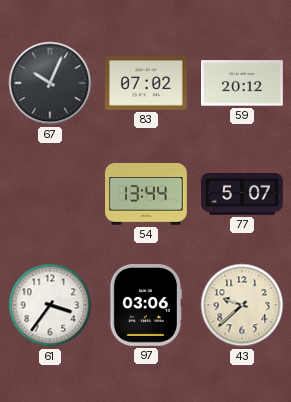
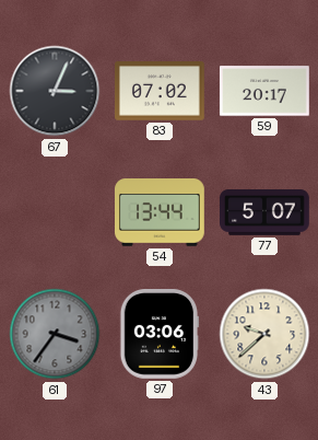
67: 10:04 -> 3:04 (55, 91)
59: 20:12 -> 20:17 (266, 91)
61 dial: white -> grey (55, 334)
